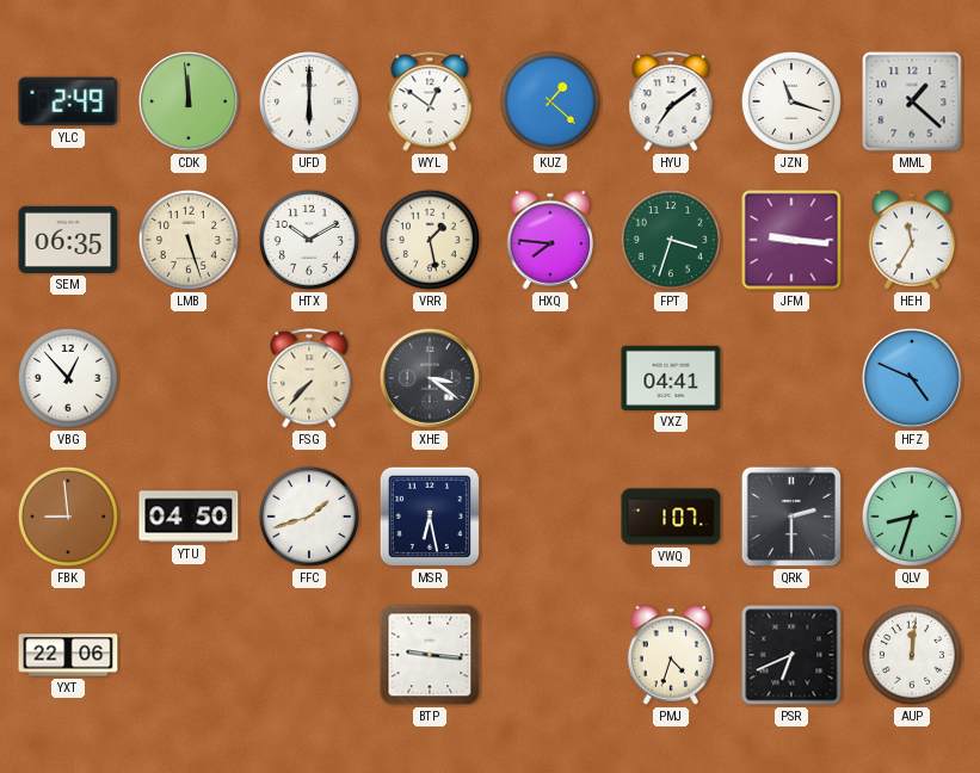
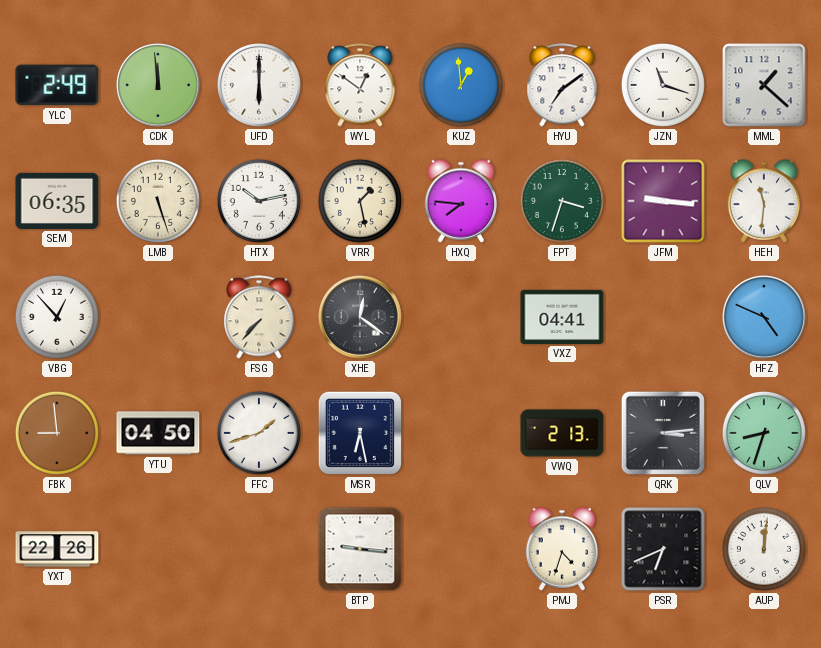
KUZ: 1:22 -> 12:59 (461, 85)
HTX: 10:10 -> 10:13 (259, 201)
HEH: 11:35 -> 11:31 (764, 201)
XHE: 3:21 -> 12:21 (361, 317)
VWQ: 1:07 -> 2:13 (562, 433)
QRK: 2:30 -> 3:14 (663, 433)
YXT: 22:06 -> 22:26 (57, 549)
